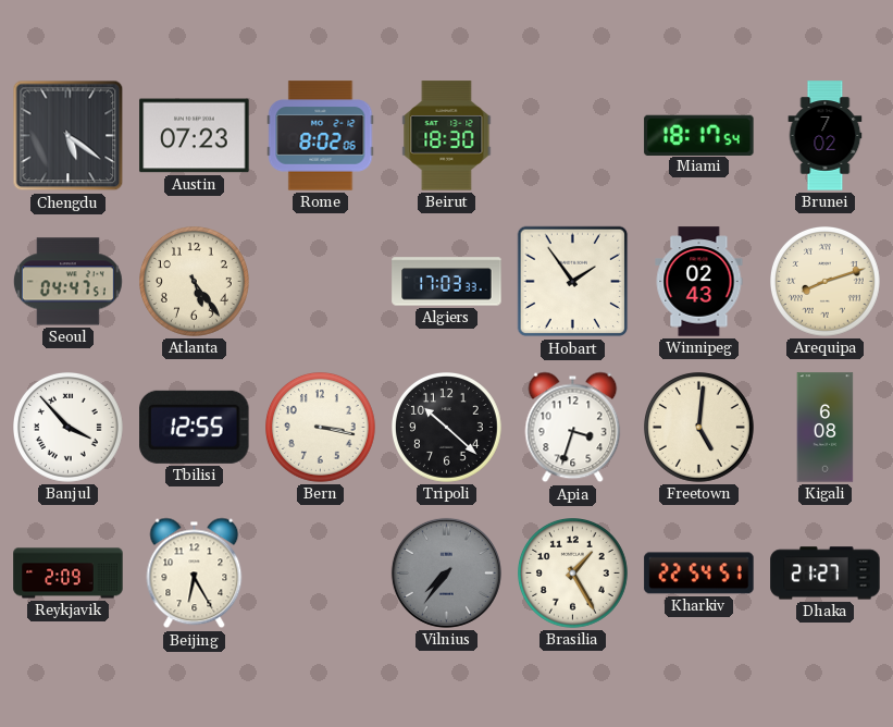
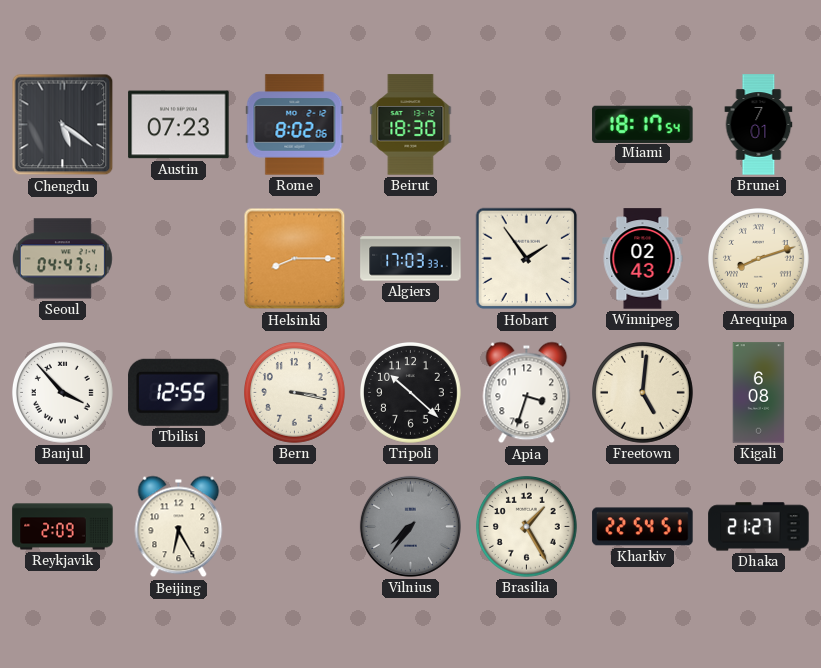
Brunei: 7:02 -> 7:01 (759, 125)
Atlanta: 5:24 -> none (195, 282)
Helsinki: none -> 8:15 (295, 259)
